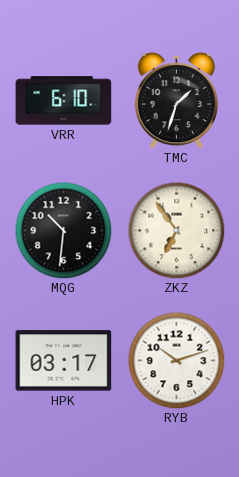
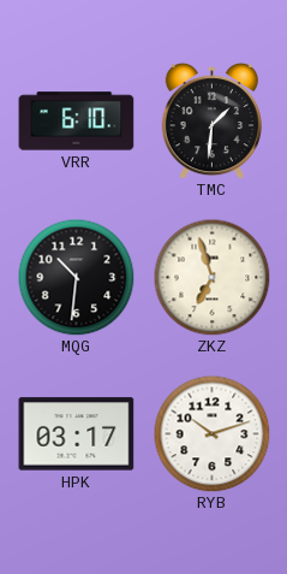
TMC: 1:33 -> 1:31 (211, 122)
ZKZ: 6:54 -> 6:57 (211, 277)
